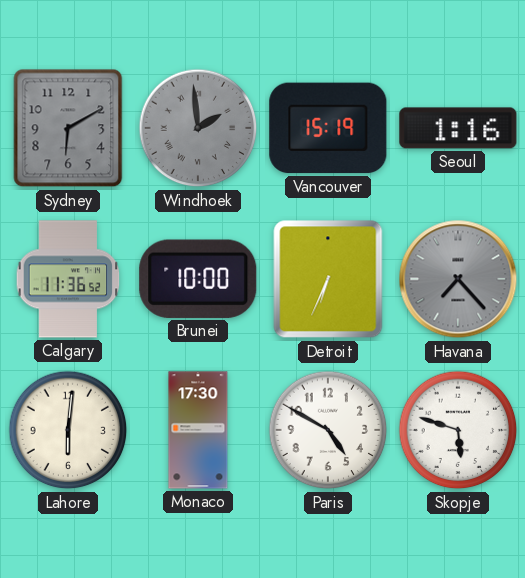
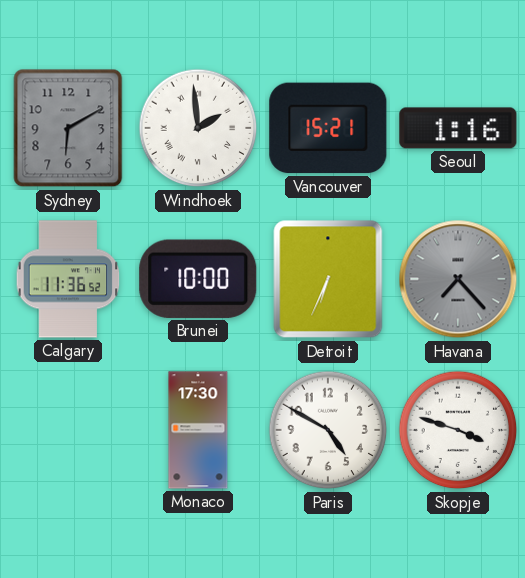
Windhoek dial: grey -> white (198, 128)
Vancouver: 15:19 -> 15:21 (328, 128)
Lahore: 6:01 -> none (68, 430)
Skopje: 5:48 -> 3:48 (458, 430)
